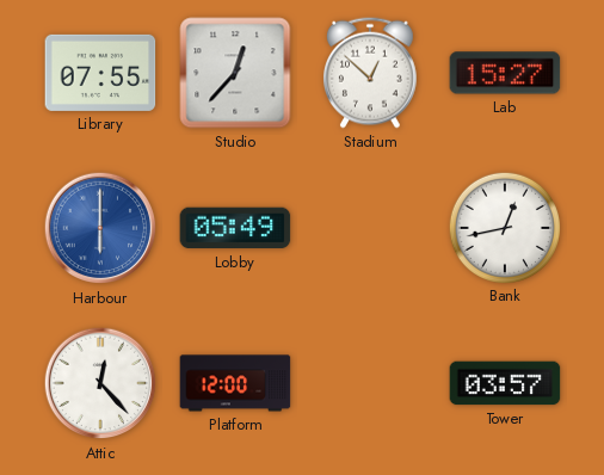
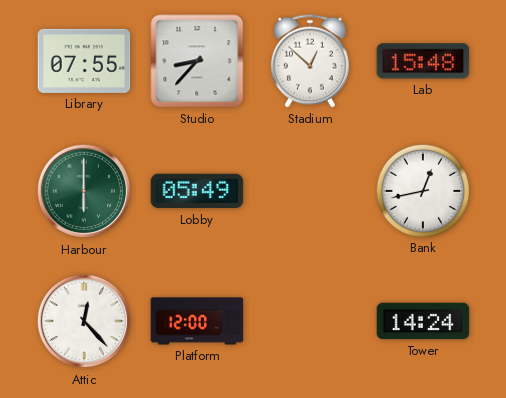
Studio: 12:37 -> 8:37 (197, 61)
Lab: 15:27 -> 15:48 (423, 61)
Harbour dial: blue -> green (84, 191)
Tower: 03:57 -> 14:24 (423, 321)
